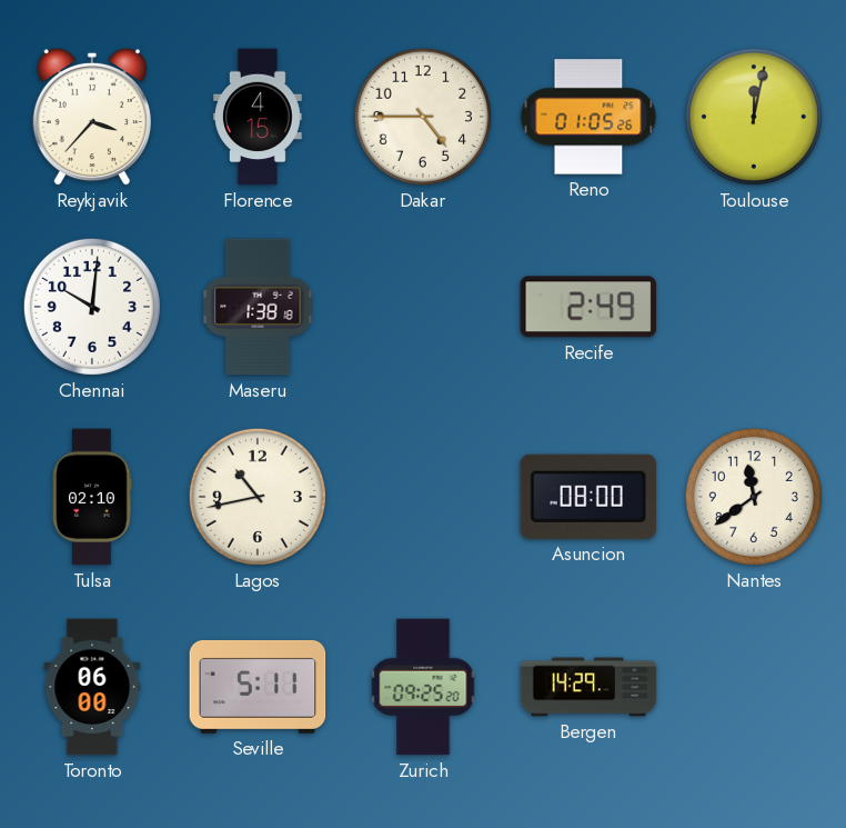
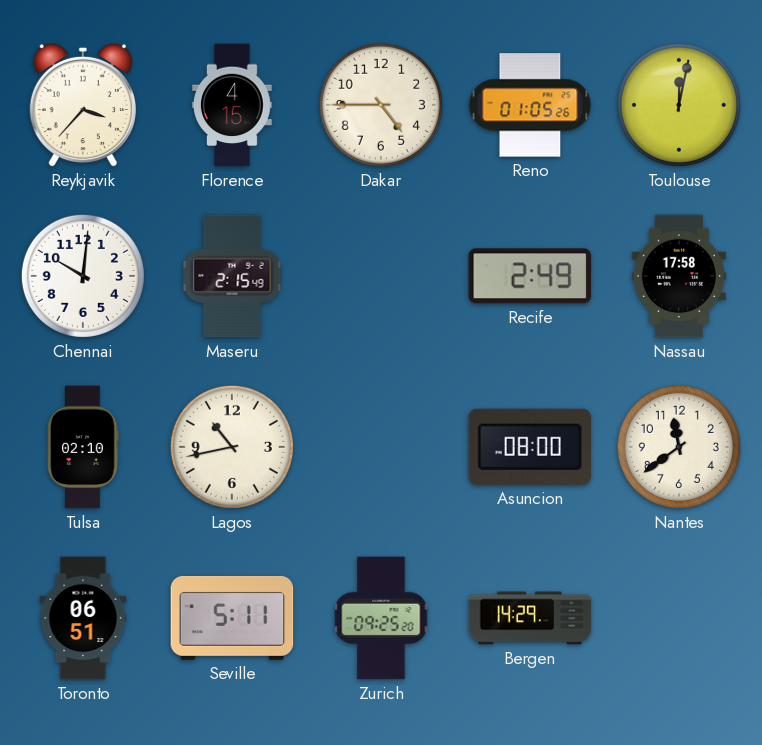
Maseru: 1:38 -> 2:15 (232, 276)
Nassau: none -> 17:58 (679, 276)
Toronto: 06:00 -> 06:51 (83, 618)
